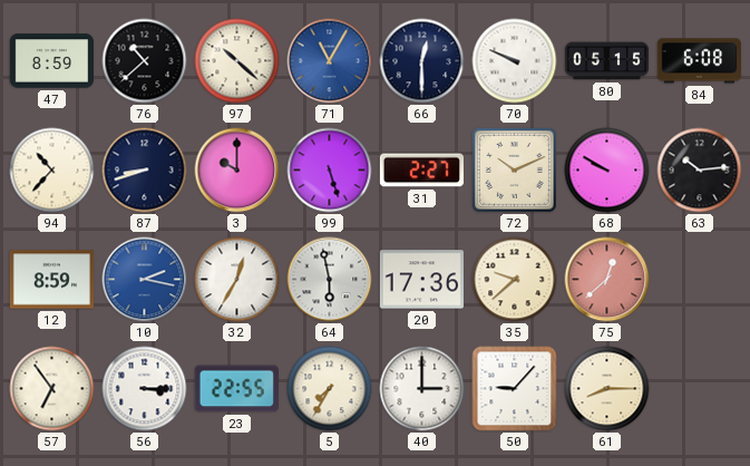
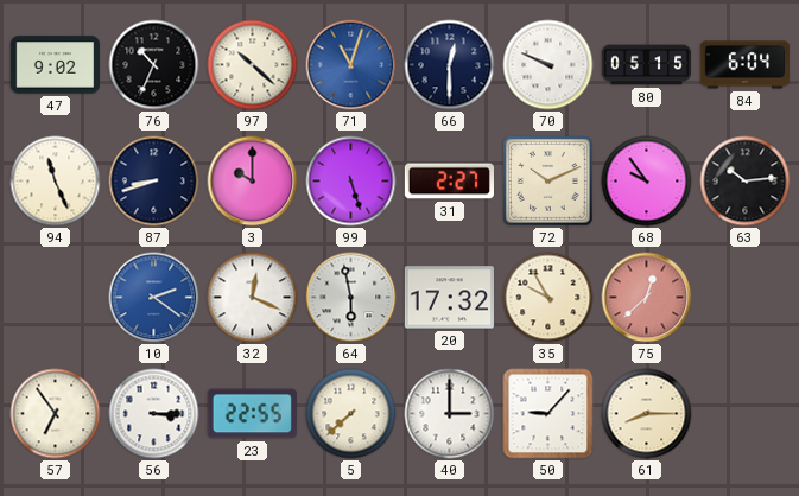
47: 8:59 -> 9:02 (55, 65)
76: 10:38 -> 10:34 (154, 65)
71: 11:05 -> 11:03 (351, 65)
84: 6:08 -> 6:04 (744, 65)
94: 10:37 -> 11:26 (56, 182)
68: 9:50 -> 9:54 (647, 182)
12: 8:59 -> none (51, 280)
10: 2:17 -> 2:21 (154, 298)
32: 12:35 -> 12:19 (253, 298)
20: 17:36 -> 17:32 (449, 298)
35: 9:38 -> 9:55 (548, 298)
5: 7:35 -> 7:38 (351, 414)
